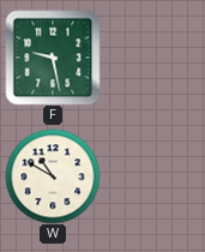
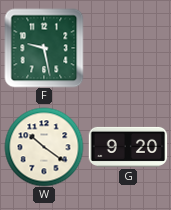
W: 10:50 -> 10:21 (44, 147)
G: none -> 9:20 (128, 147)
